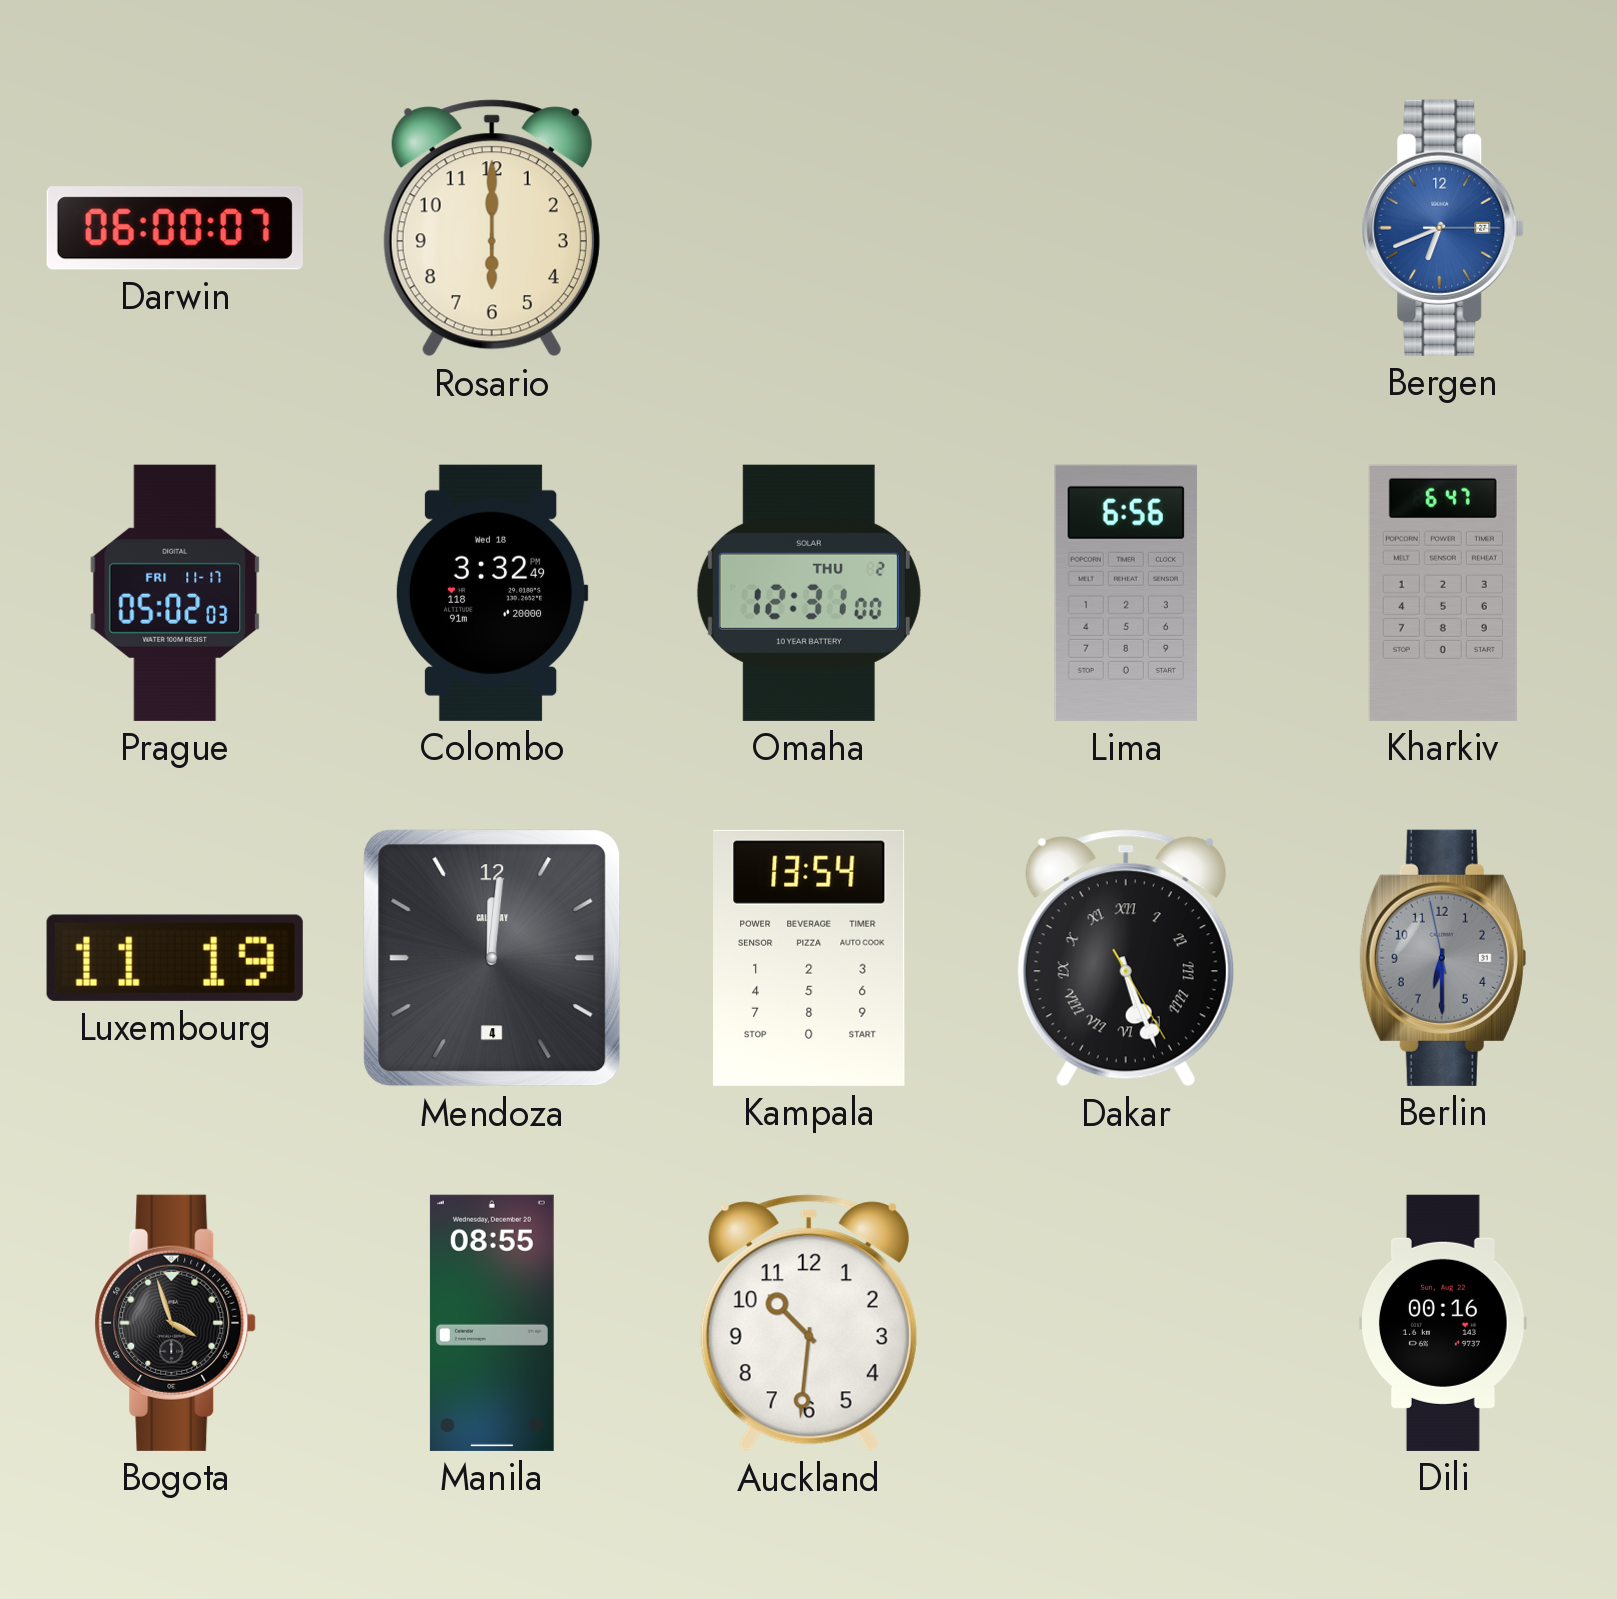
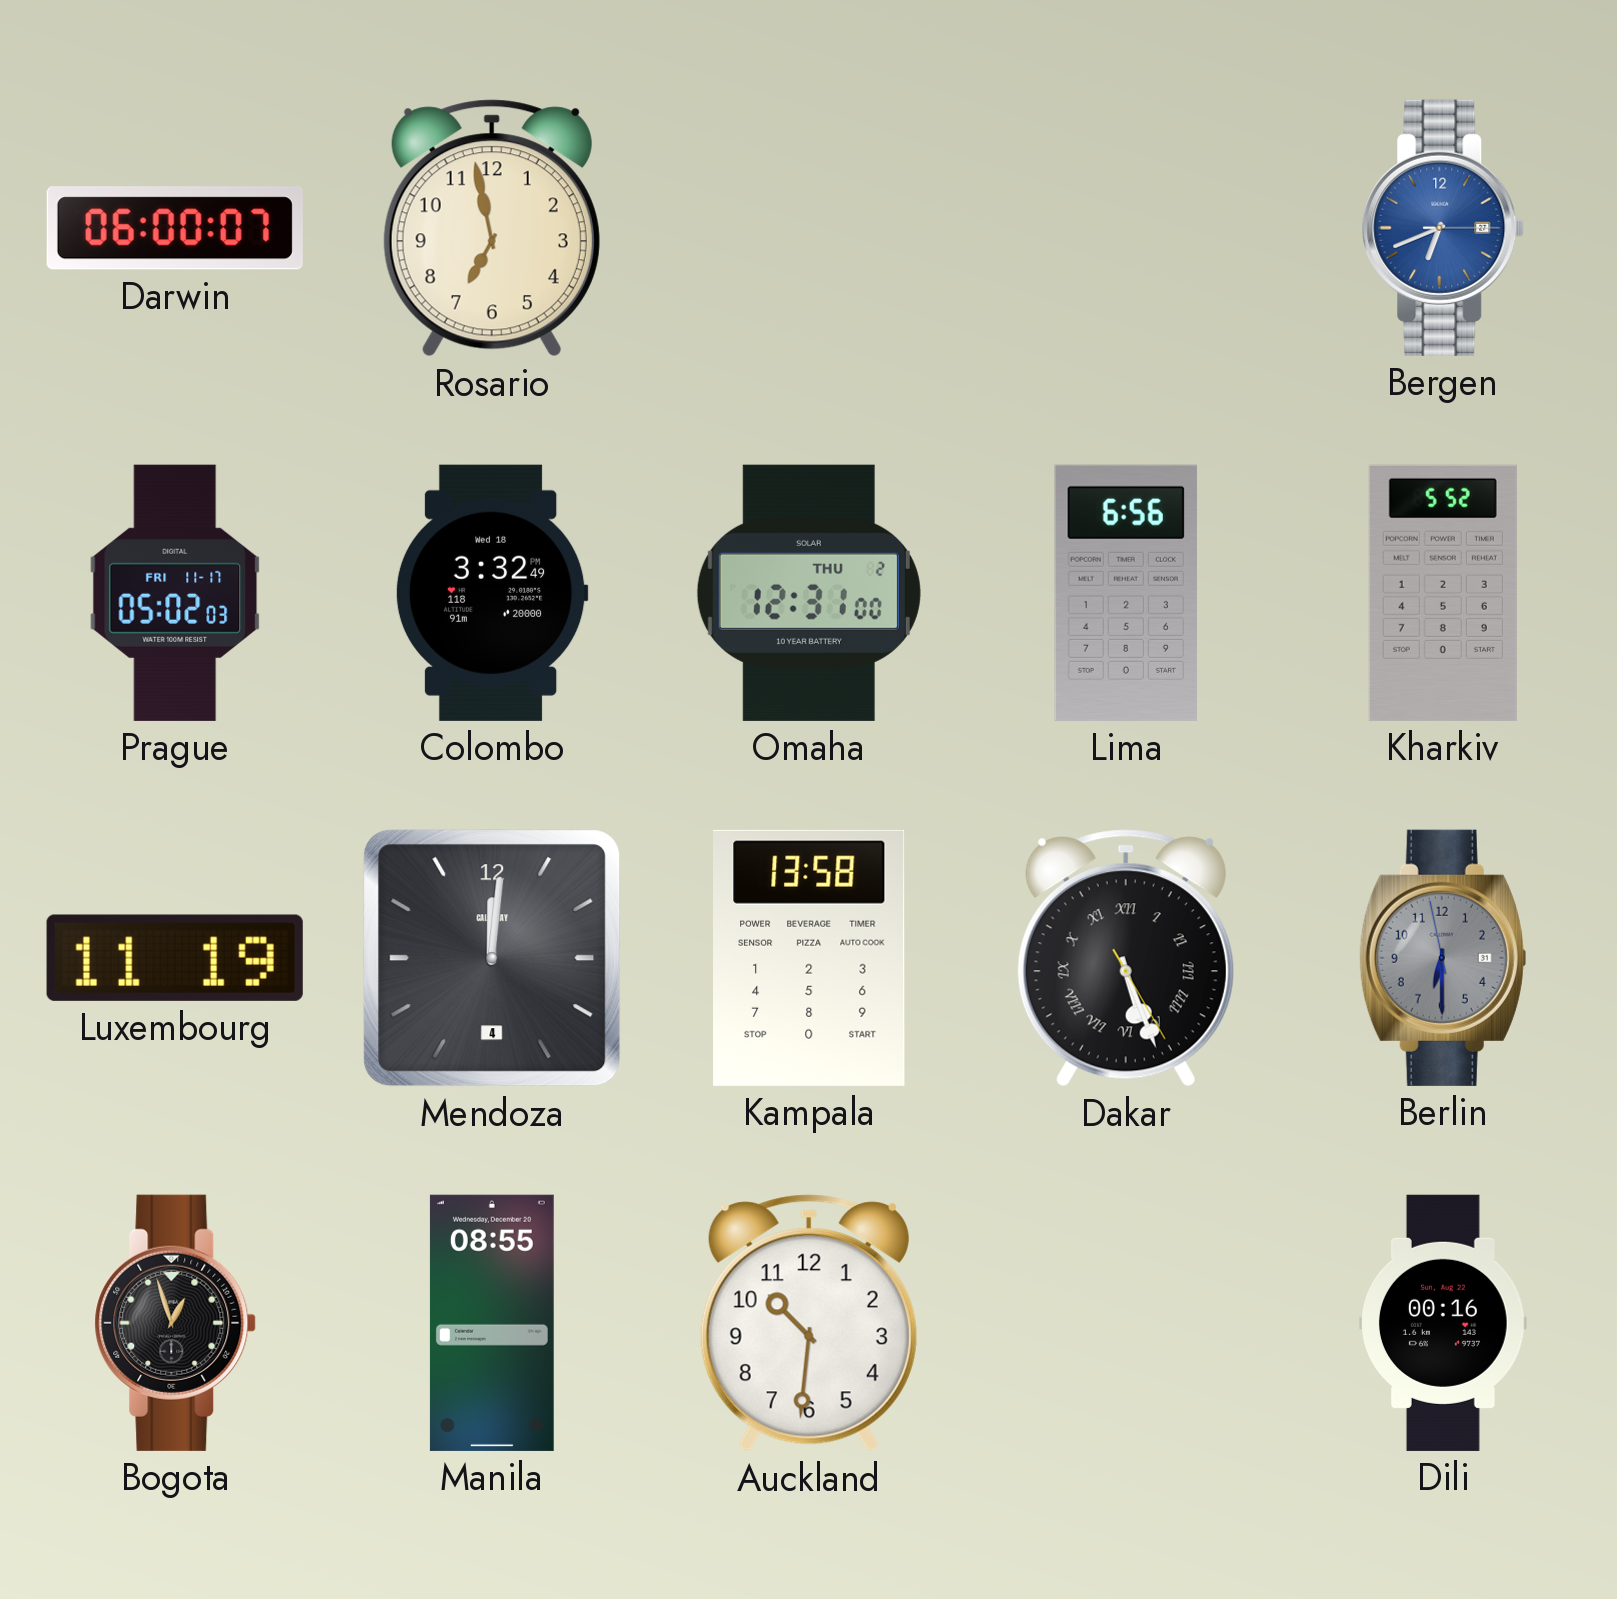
Rosario: 6:00 -> 6:58 (492, 228)
Kharkiv: 6:47 -> 5:52 (1443, 593)
Kampala: 13:54 -> 13:58 (810, 958)
Bogota: 3:57 -> 12:57 (175, 1323)
